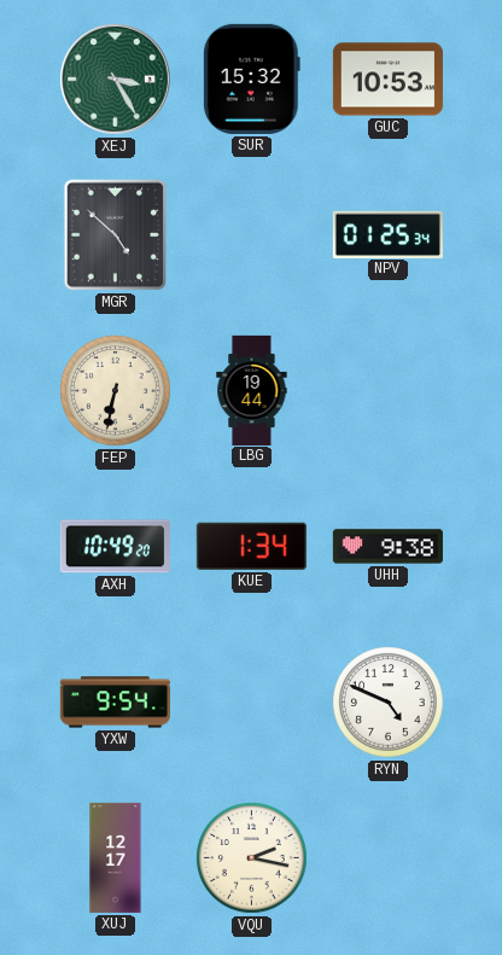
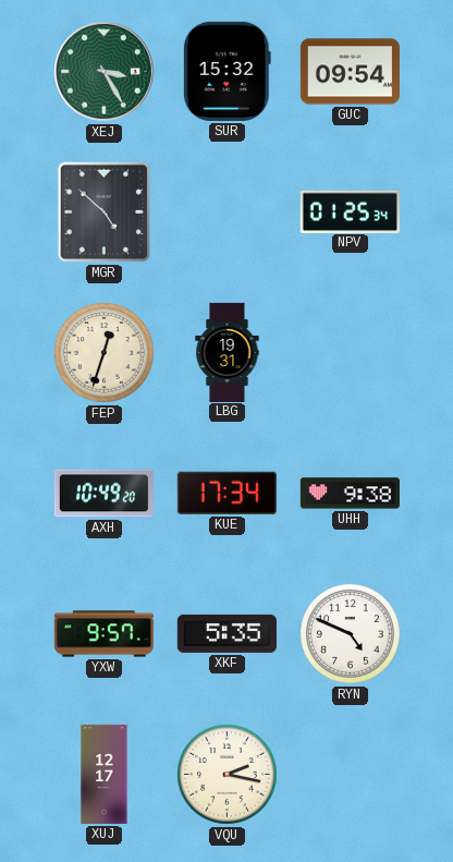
GUC: 10:53 -> 09:54 (350, 72)
FEP: 6:32 -> 12:33 (105, 353)
LBG: 19:44 -> 19:31 (228, 352)
KUE: 1:34 -> 17:34 (226, 493)
YXW: 9:54 -> 9:57 (103, 634)
XKF: none -> 5:35 (226, 633)
